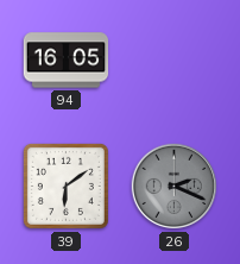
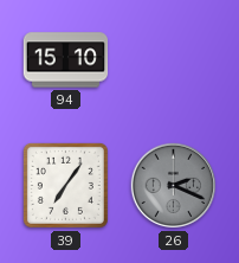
94: 16:05 -> 15:10 (66, 60)
39: 6:09 -> 7:06 (65, 185)
